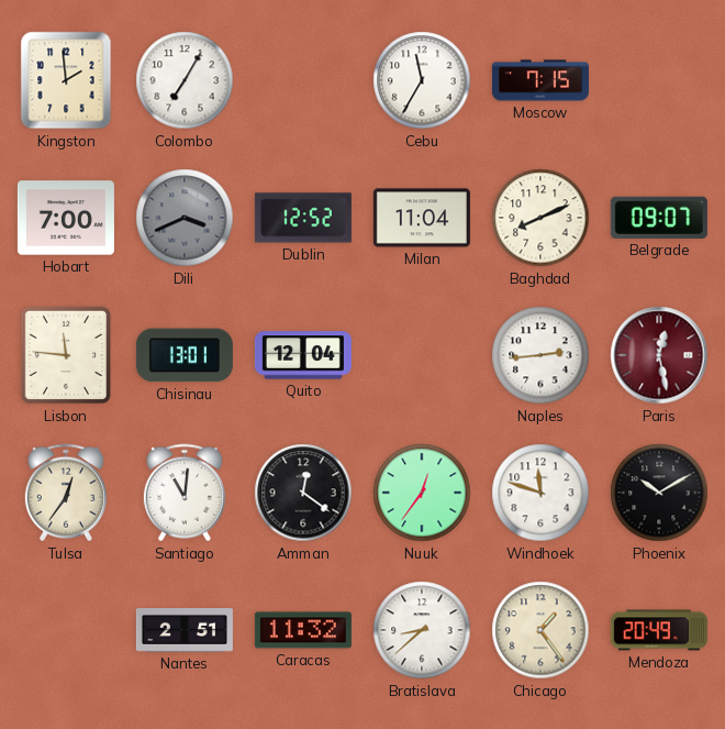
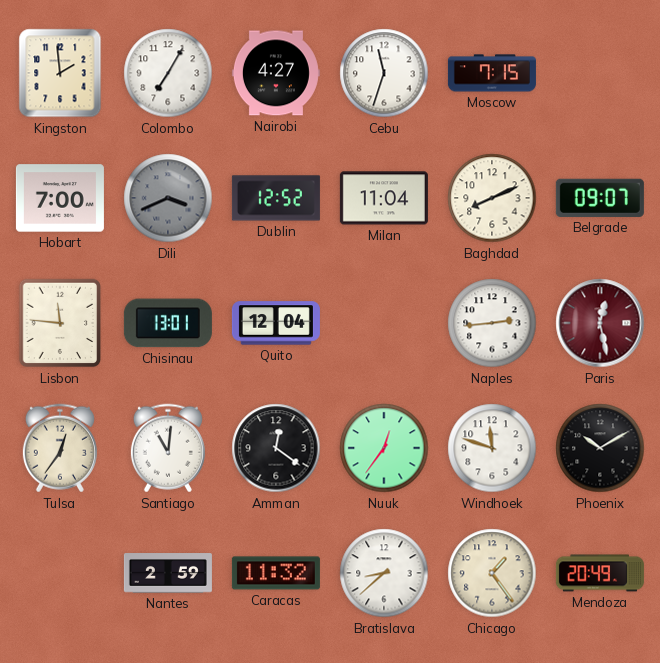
Nairobi: none -> 4:27 (276, 73)
Cebu: 11:35 -> 11:33 (384, 73)
Nantes: 2:51 -> 2:59 (168, 573)
